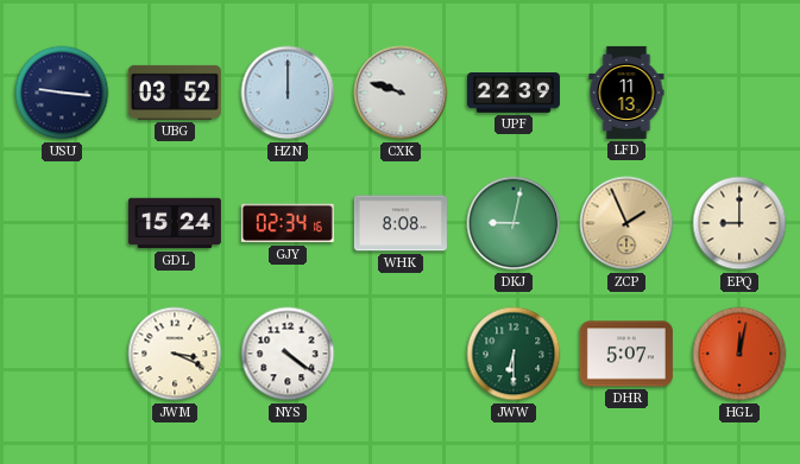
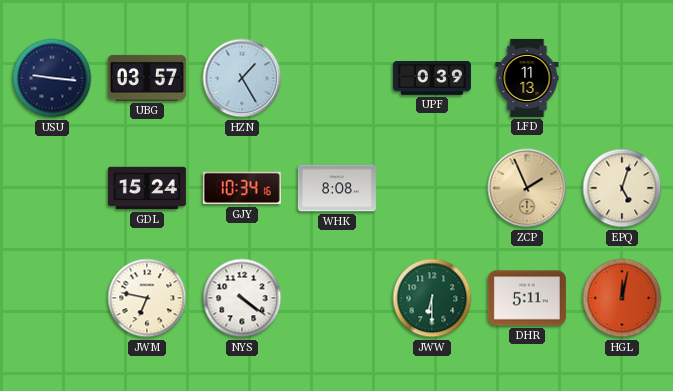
UBG: 03:52 -> 03:57 (147, 78)
HZN: 12:00 -> 1:25 (242, 78)
CXK: 9:48 -> none (401, 93)
UPF: 22:39 -> 0:39 (432, 79)
GJY: 02:34 -> 10:34 (242, 188)
DKJ: 9:02 -> none (514, 223)
EPQ: 9:00 -> 5:03 (622, 188)
JWM: 3:19 -> 6:47 (147, 298)
DHR: 5:07 -> 5:11 (527, 298)
